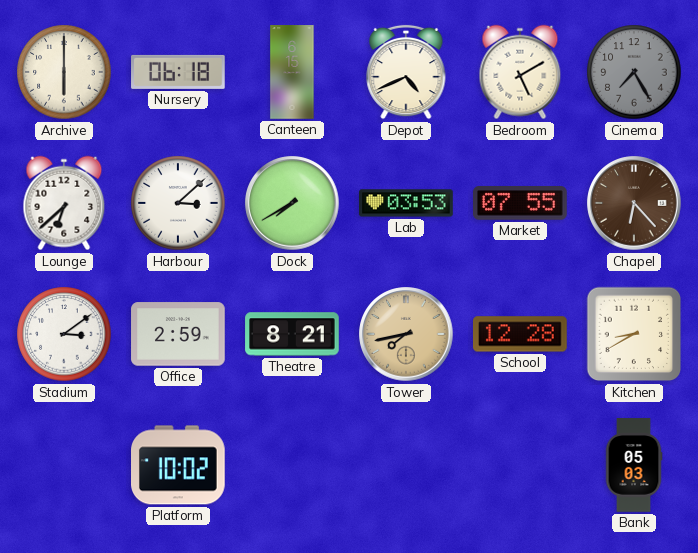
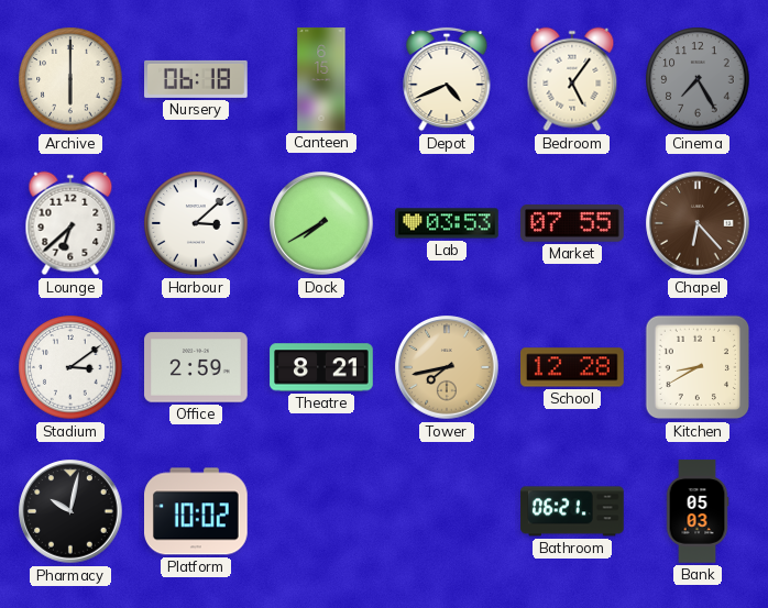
Bedroom: 5:10 -> 5:06 (572, 79)
Pharmacy: none -> 10:02 (70, 511)
Bathroom: none -> 06:21 (572, 511)
